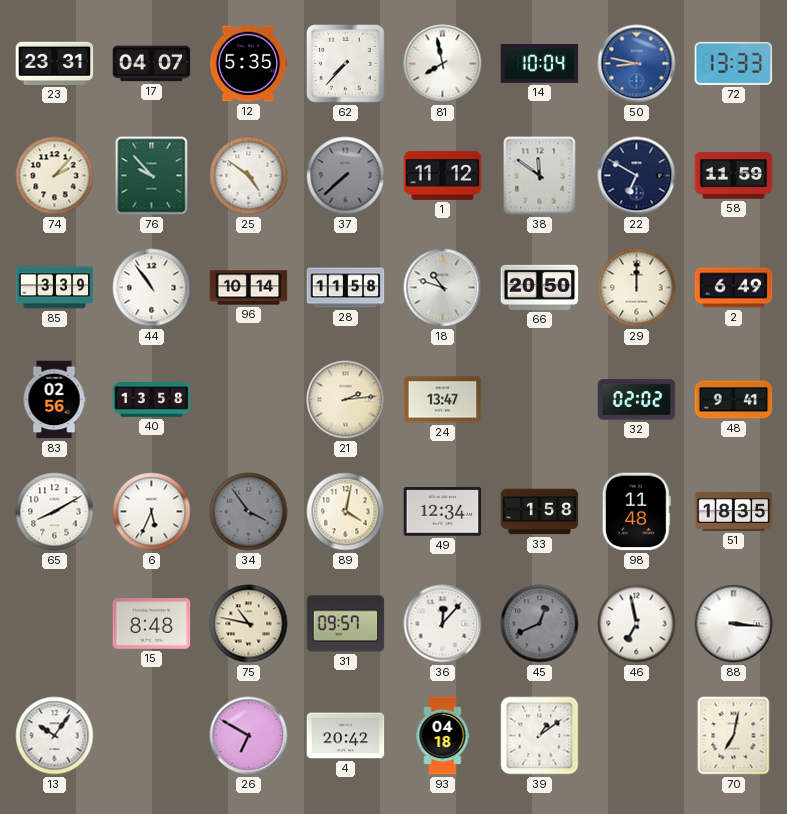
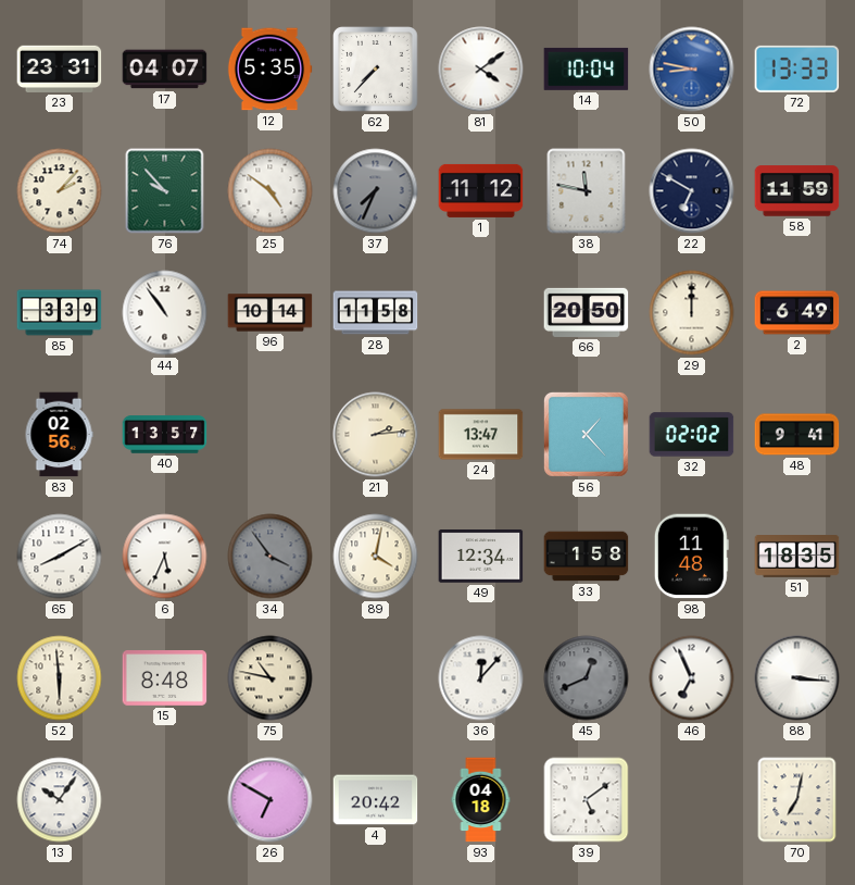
81: 7:58 -> 4:09 (481, 70)
37: 7:38 -> 7:34 (376, 191)
38: 11:51 -> 11:47 (587, 191)
18: 10:48 -> none (443, 288)
40: 13:58 -> 13:57 (165, 435)
56: none -> 1:23 (586, 434)
52: none -> 5:59 (60, 678)
31: 09:57 -> none (346, 624)
46: 6:58 -> 6:56 (692, 678)
39: 1:09 -> 5:09 (587, 800)
